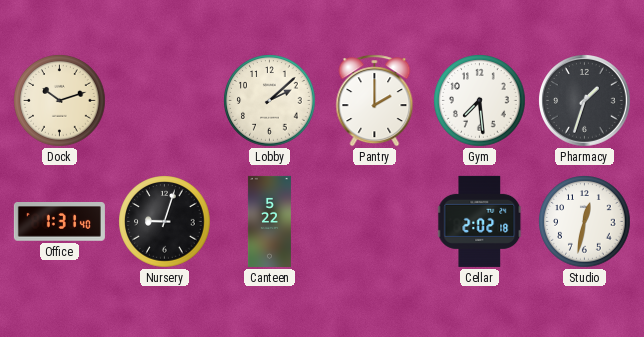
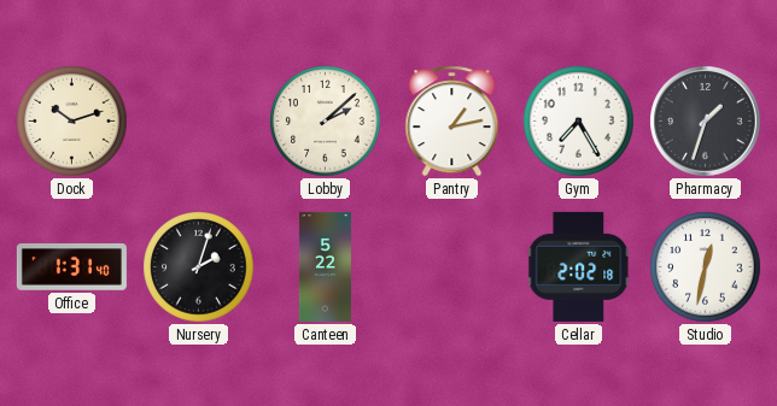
Pantry: 2:00 -> 1:13 (452, 122)
Gym: 7:29 -> 7:25 (579, 122)
Nursery: 9:03 -> 2:03 (199, 267)
